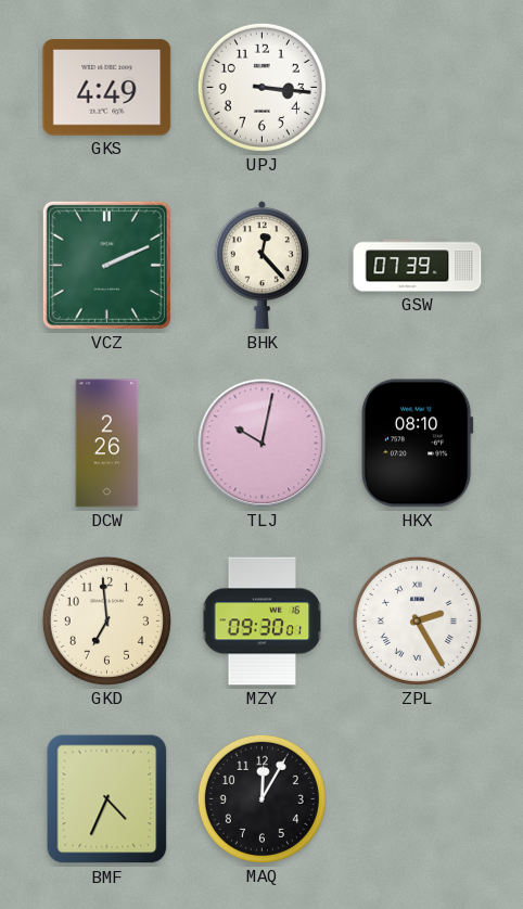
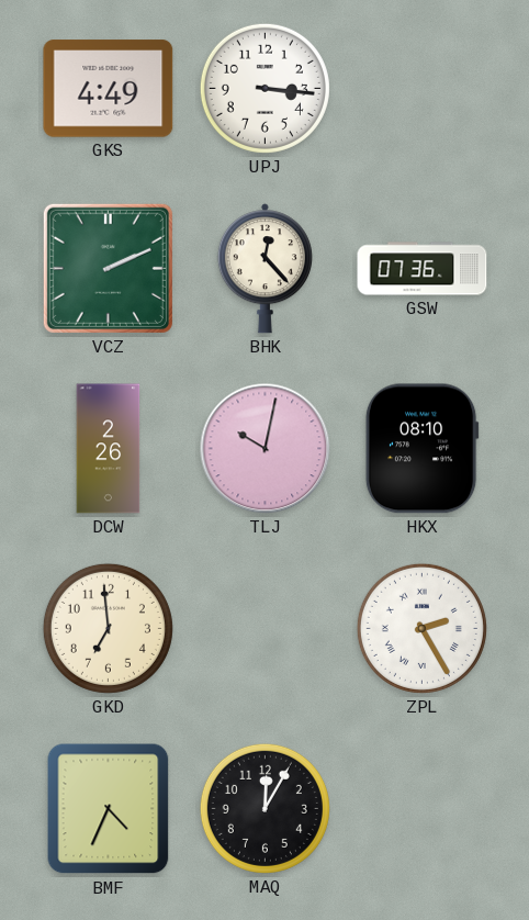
GSW: 07:39 -> 07:36 (423, 269)
MZY: 09:30 -> none (263, 622)
